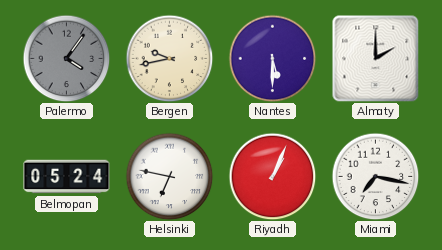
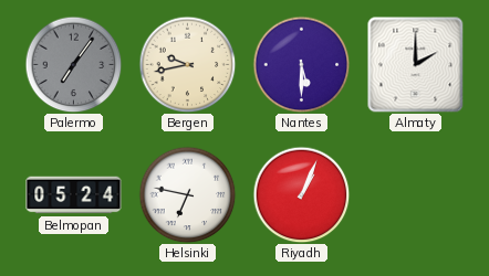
Palermo: 4:06 -> 7:06 (73, 64)
Miami: 7:17 -> none (375, 176)
